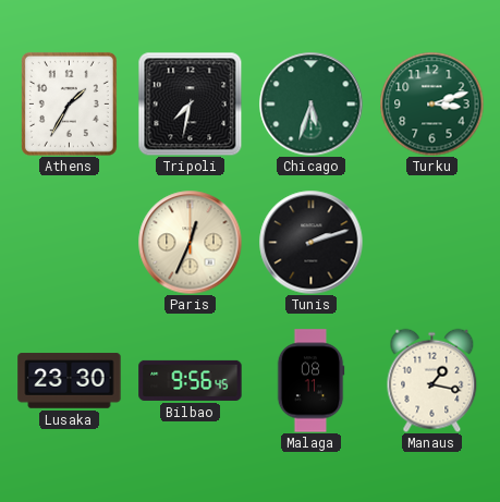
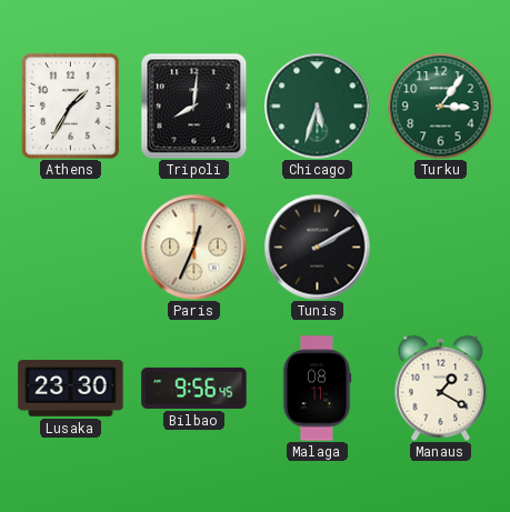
Tripoli: 7:32 -> 8:01 (193, 106)
Turku: 3:12 -> 3:06 (440, 106)
Tunis: 2:12 -> 2:10 (317, 247)
Manaus: 1:17 -> 1:20 (441, 388)
